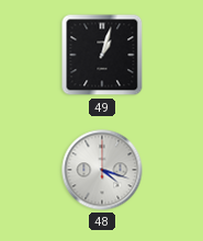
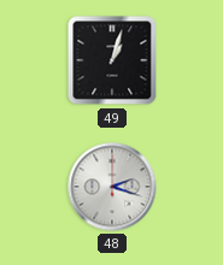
48: 4:18 -> 2:18 (112, 187)
